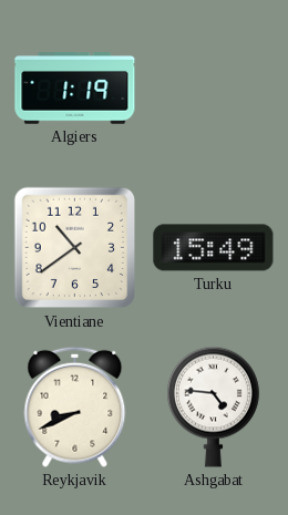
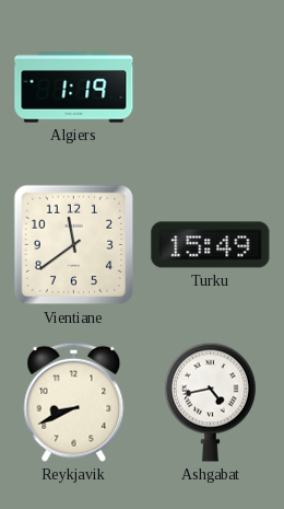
Vientiane: 10:39 -> 11:39 (74, 245)
Ashgabat: 4:46 -> 4:43 (210, 402)
